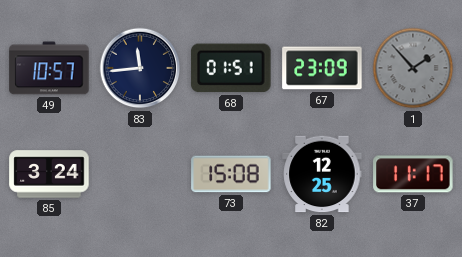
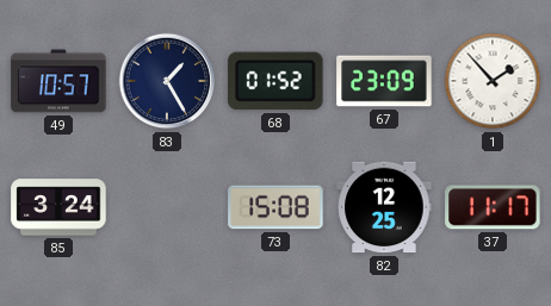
83: 11:44 -> 1:25 (167, 81)
68: 01:51 -> 01:52 (275, 81)
1 dial: grey -> white (493, 81)
